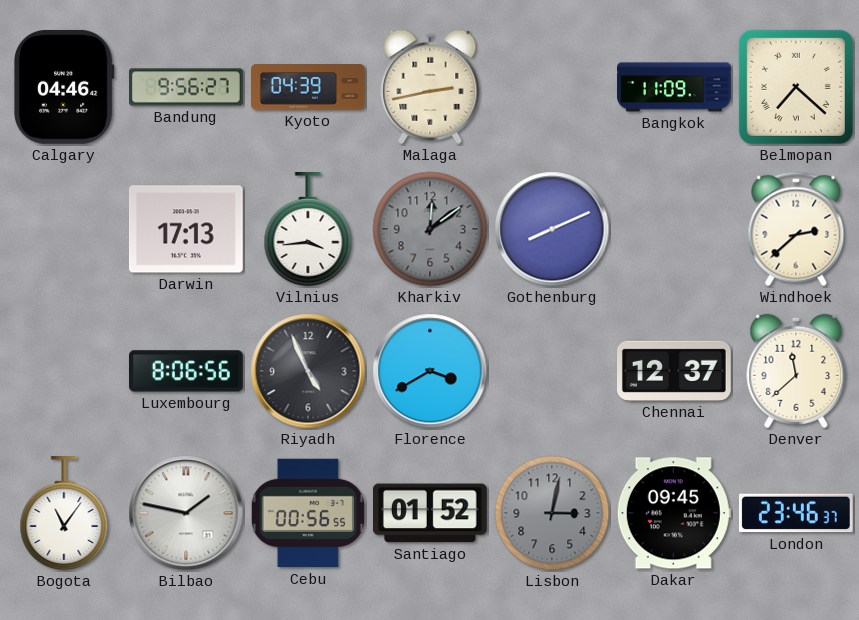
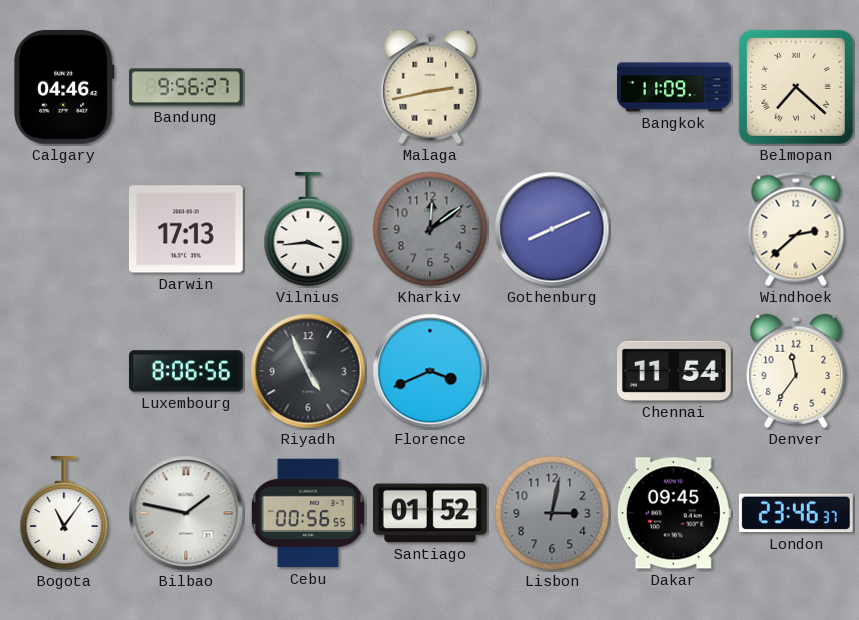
Kyoto: 04:39 -> none (309, 87)
Florence: 3:40 -> 3:41 (430, 371)
Chennai: 12:37 -> 11:54 (675, 371)
Denver: 11:38 -> 11:36 (796, 371)
